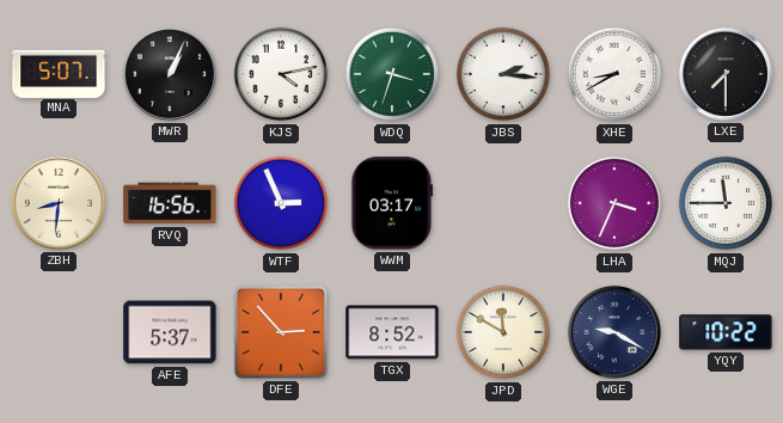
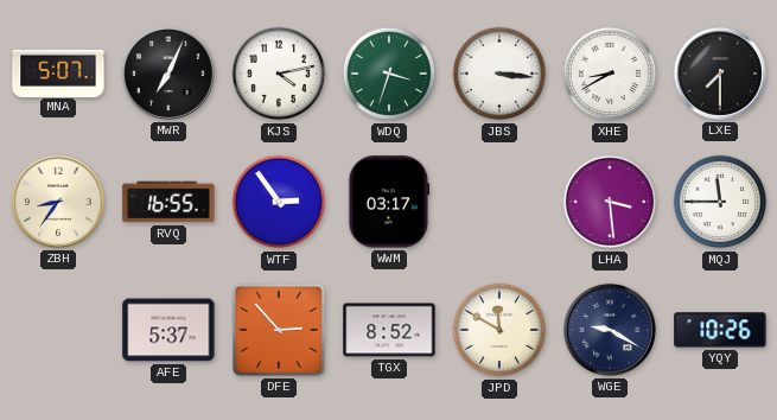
MWR: 1:04 -> 7:04 (168, 74)
JBS: 2:16 -> 3:16 (499, 74)
ZBH: 8:31 -> 8:36 (58, 202)
RVQ: 16:56 -> 16:55 (168, 202)
WTF: 2:56 -> 2:54 (279, 202)
LHA: 3:34 -> 3:29 (610, 202)
YQY: 10:22 -> 10:26 (720, 330)
